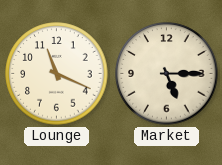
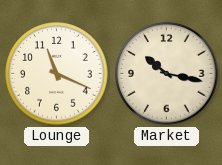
Market: 5:15 -> 10:17 (167, 74)
